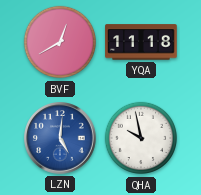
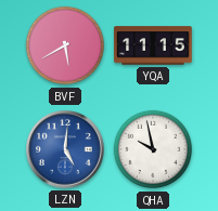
BVF: 12:40 -> 5:40 (65, 45)
YQA: 11:18 -> 11:15 (153, 45)
